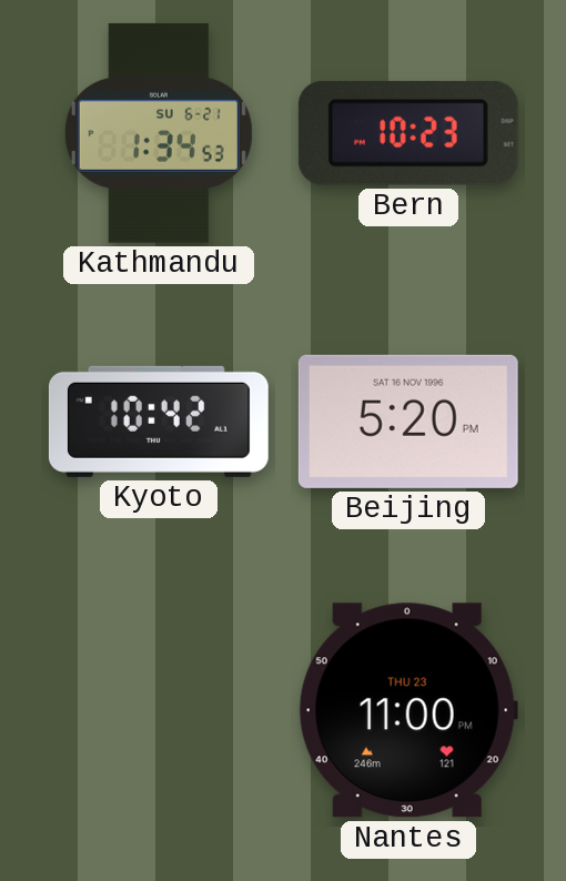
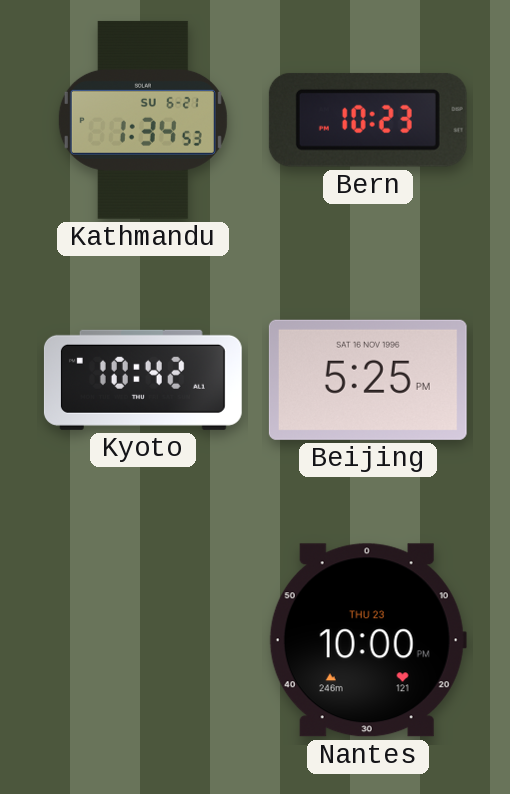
Beijing: 5:20 -> 5:25 (368, 380)
Nantes: 11:00 -> 10:00 (368, 640)
